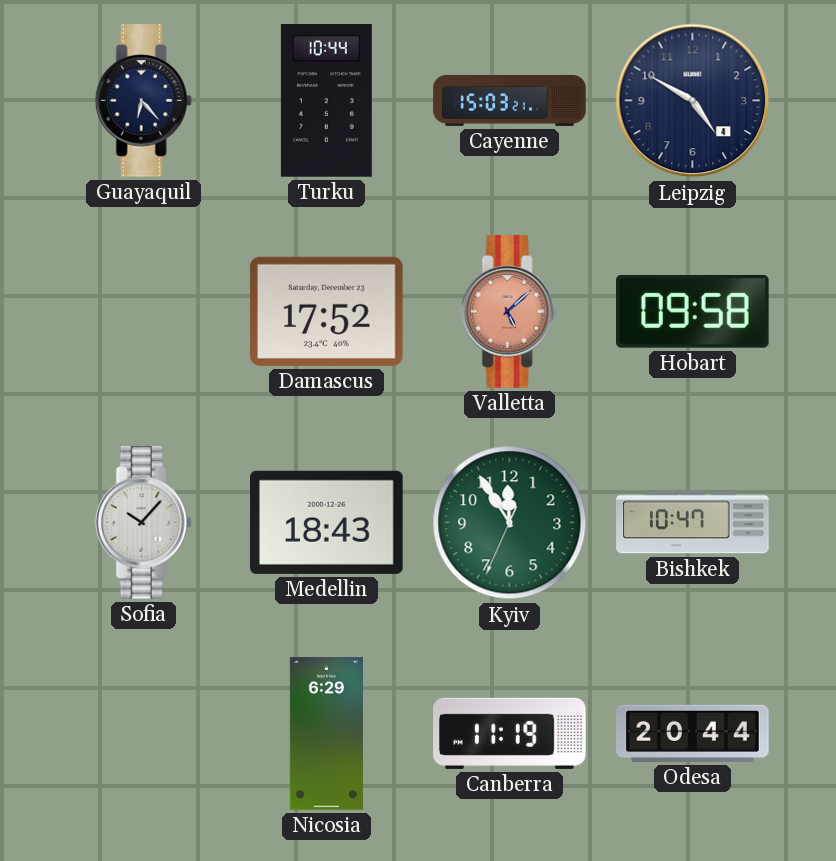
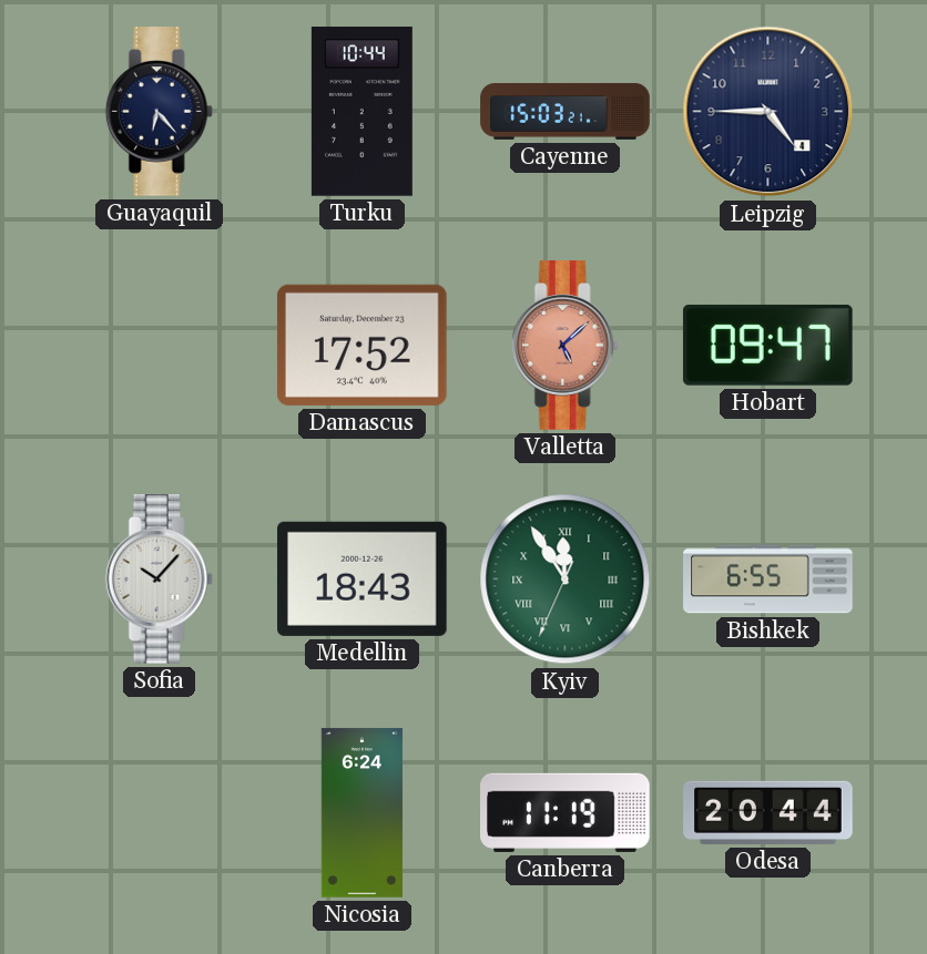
Leipzig: 4:50 -> 4:45 (768, 112)
Hobart: 09:58 -> 09:47 (767, 345)
Kyiv numerals: Arabic -> Roman (566, 579)
Bishkek: 10:47 -> 6:55 (768, 579)
Nicosia: 6:29 -> 6:24 (361, 813)
